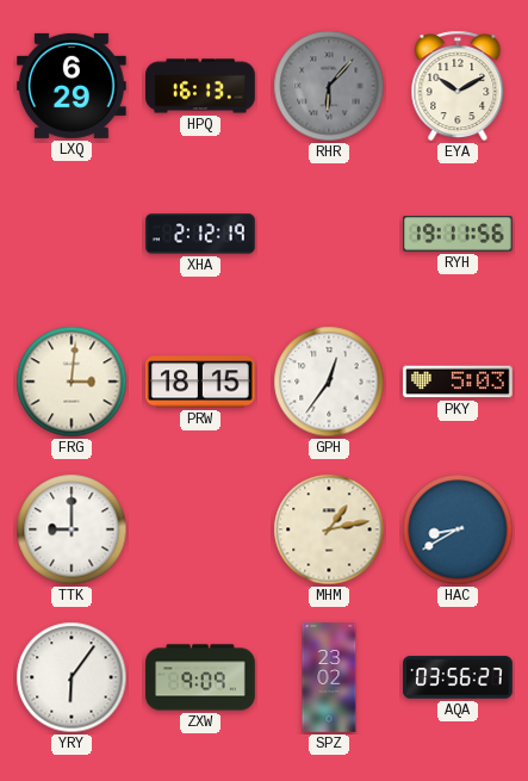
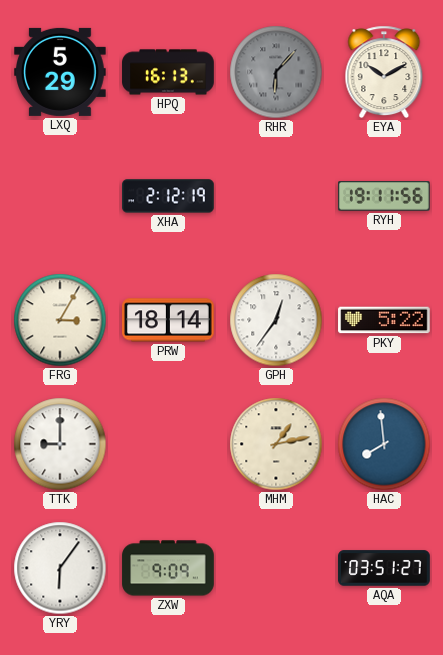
LXQ: 6:29 -> 5:29 (61, 72)
FRG: 3:01 -> 3:05 (60, 320)
PRW: 18:15 -> 18:14 (168, 320)
PKY: 5:03 -> 5:22 (384, 320)
HAC: 8:40 -> 7:59 (384, 444)
SPZ: 23:02 -> none (329, 677)
AQA: 03:56 -> 03:51 (384, 568)
